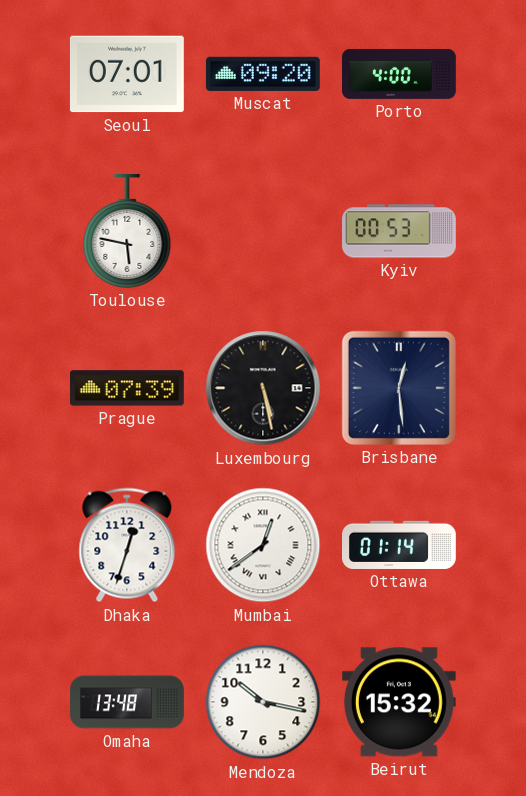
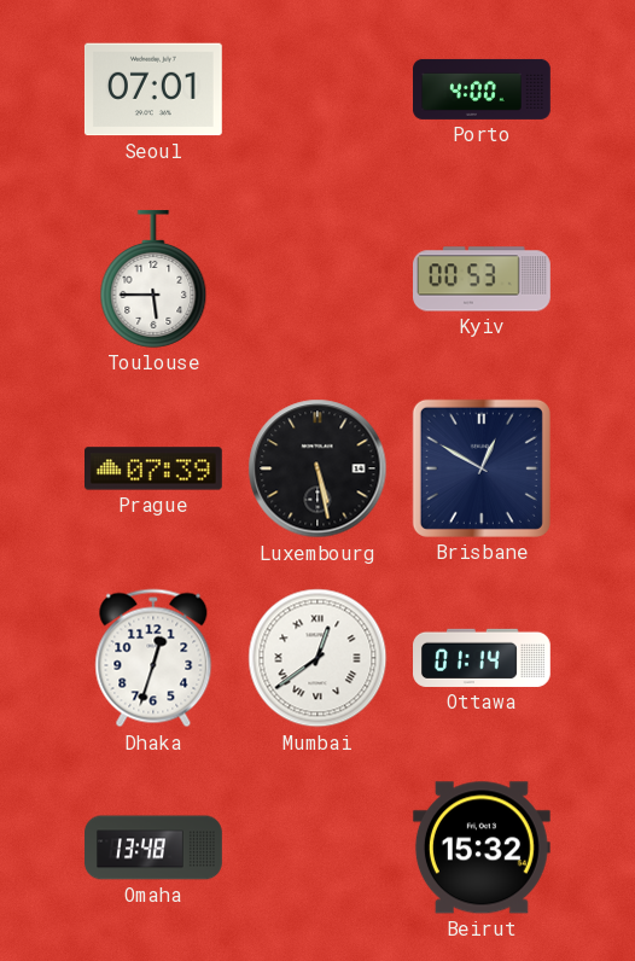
Muscat: 09:20 -> none (263, 74)
Toulouse: 5:47 -> 5:45 (153, 279)
Brisbane: 12:29 -> 12:50 (482, 468)
Mendoza: 10:17 -> none (263, 702)
